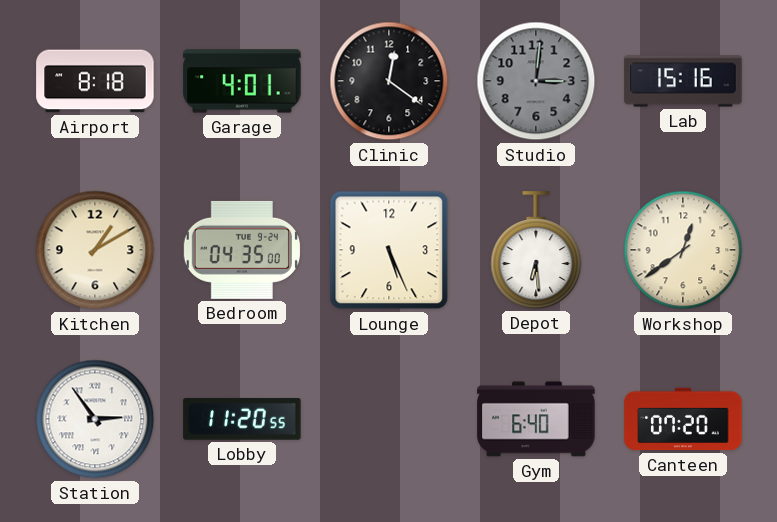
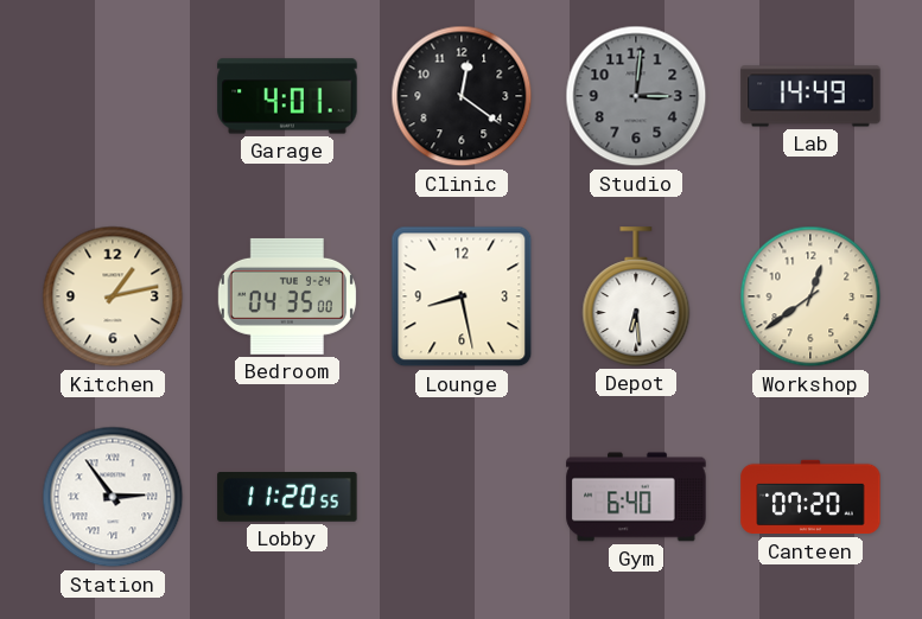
Airport: 8:18 -> none (95, 81)
Lab: 15:16 -> 14:49 (810, 96)
Kitchen: 1:10 -> 1:13 (113, 296)
Lounge: 5:26 -> 8:28 (462, 296)
